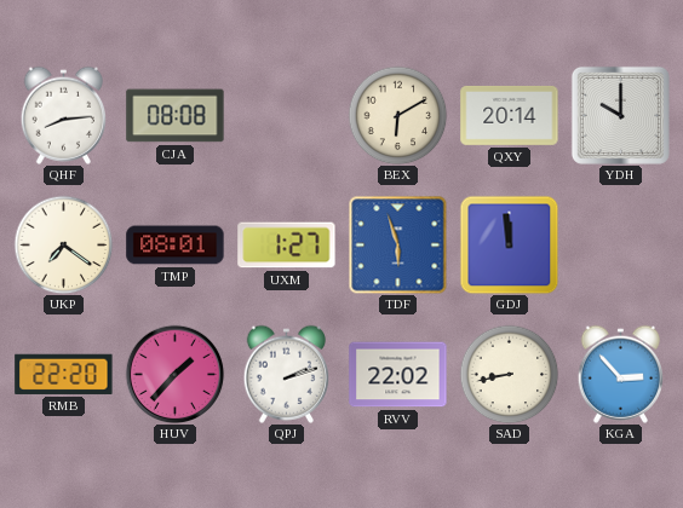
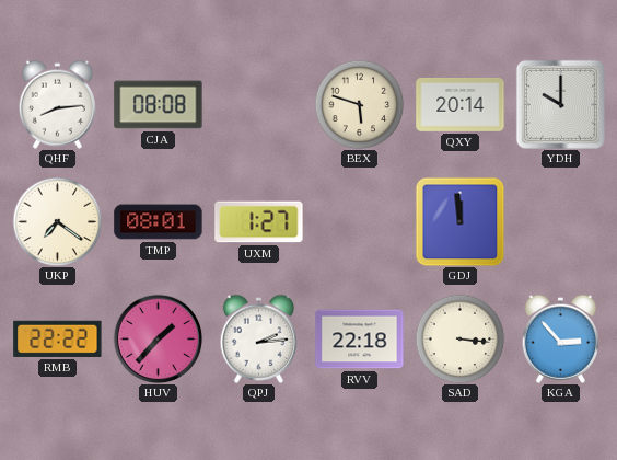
BEX: 6:10 -> 5:48 (359, 104)
TDF: 5:57 -> none (397, 244)
RMB: 22:20 -> 22:22 (58, 338)
QPJ: 2:12 -> 2:14 (258, 338)
RVV: 22:02 -> 22:18 (360, 340)
SAD: 8:43 -> 3:16 (459, 338)
